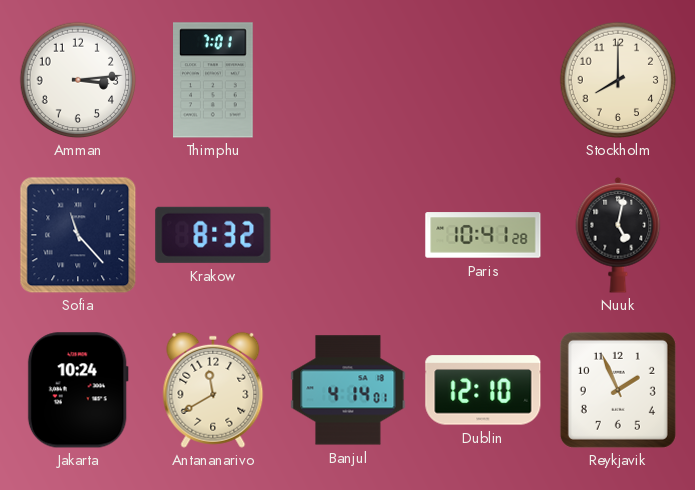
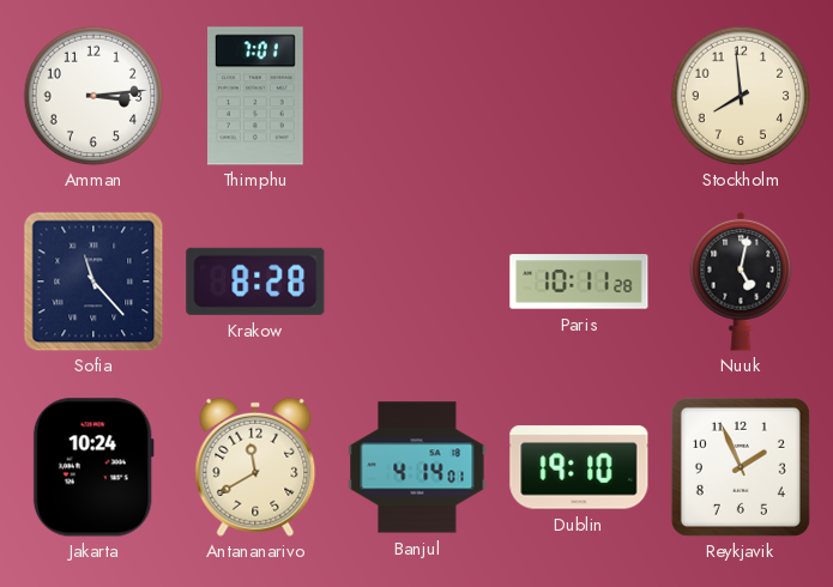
Stockholm: 8:00 -> 7:59 (741, 96)
Krakow: 8:32 -> 8:28 (255, 282)
Paris: 10:41 -> 10:11 (579, 282)
Dublin: 12:10 -> 19:10 (579, 467)
